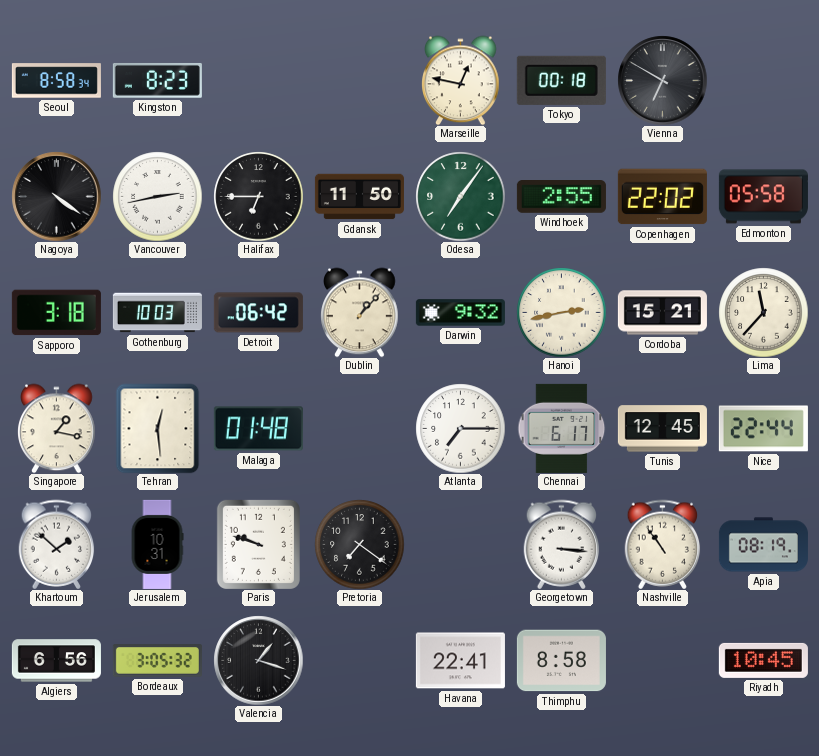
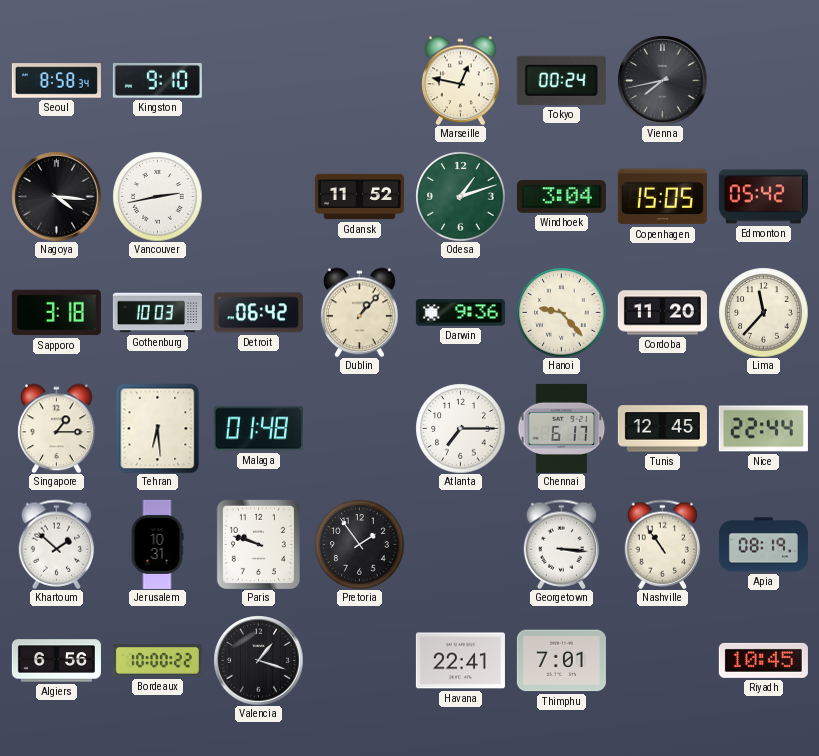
Kingston: 8:23 -> 9:10 (157, 81)
Tokyo: 00:18 -> 00:24 (561, 80)
Vienna: 6:50 -> 7:43 (662, 80)
Nagoya: 4:21 -> 4:16 (56, 196)
Halifax: 6:45 -> none (258, 196)
Gdansk: 11:50 -> 11:52 (359, 197)
Odesa: 7:06 -> 1:12 (460, 196)
Windhoek: 2:55 -> 3:04 (561, 197)
Copenhagen: 22:02 -> 15:05 (662, 197)
Edmonton: 05:58 -> 05:42 (763, 197)
Darwin: 9:32 -> 9:36 (460, 313)
Hanoi: 2:43 -> 9:23 (561, 312)
Cordoba: 15:21 -> 11:20 (662, 313)
Singapore: 1:17 -> 1:15 (57, 428)
Tehran: 12:29 -> 6:29 (158, 428)
Pretoria: 7:21 -> 1:54 (359, 544)
Bordeaux: 3:05 -> 10:00 (157, 661)
Thimphu: 8:58 -> 7:01 (561, 661)
